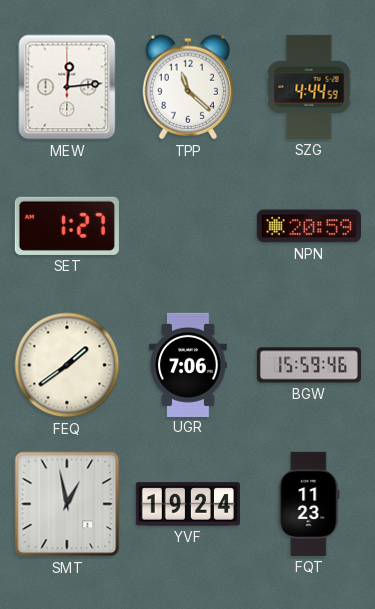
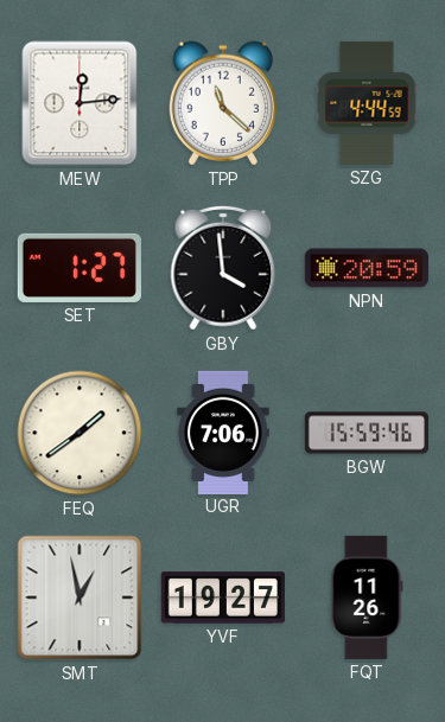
GBY: none -> 3:59 (223, 268)
YVF: 19:24 -> 19:27 (223, 598)
FQT: 11:23 -> 11:26 (367, 598)
